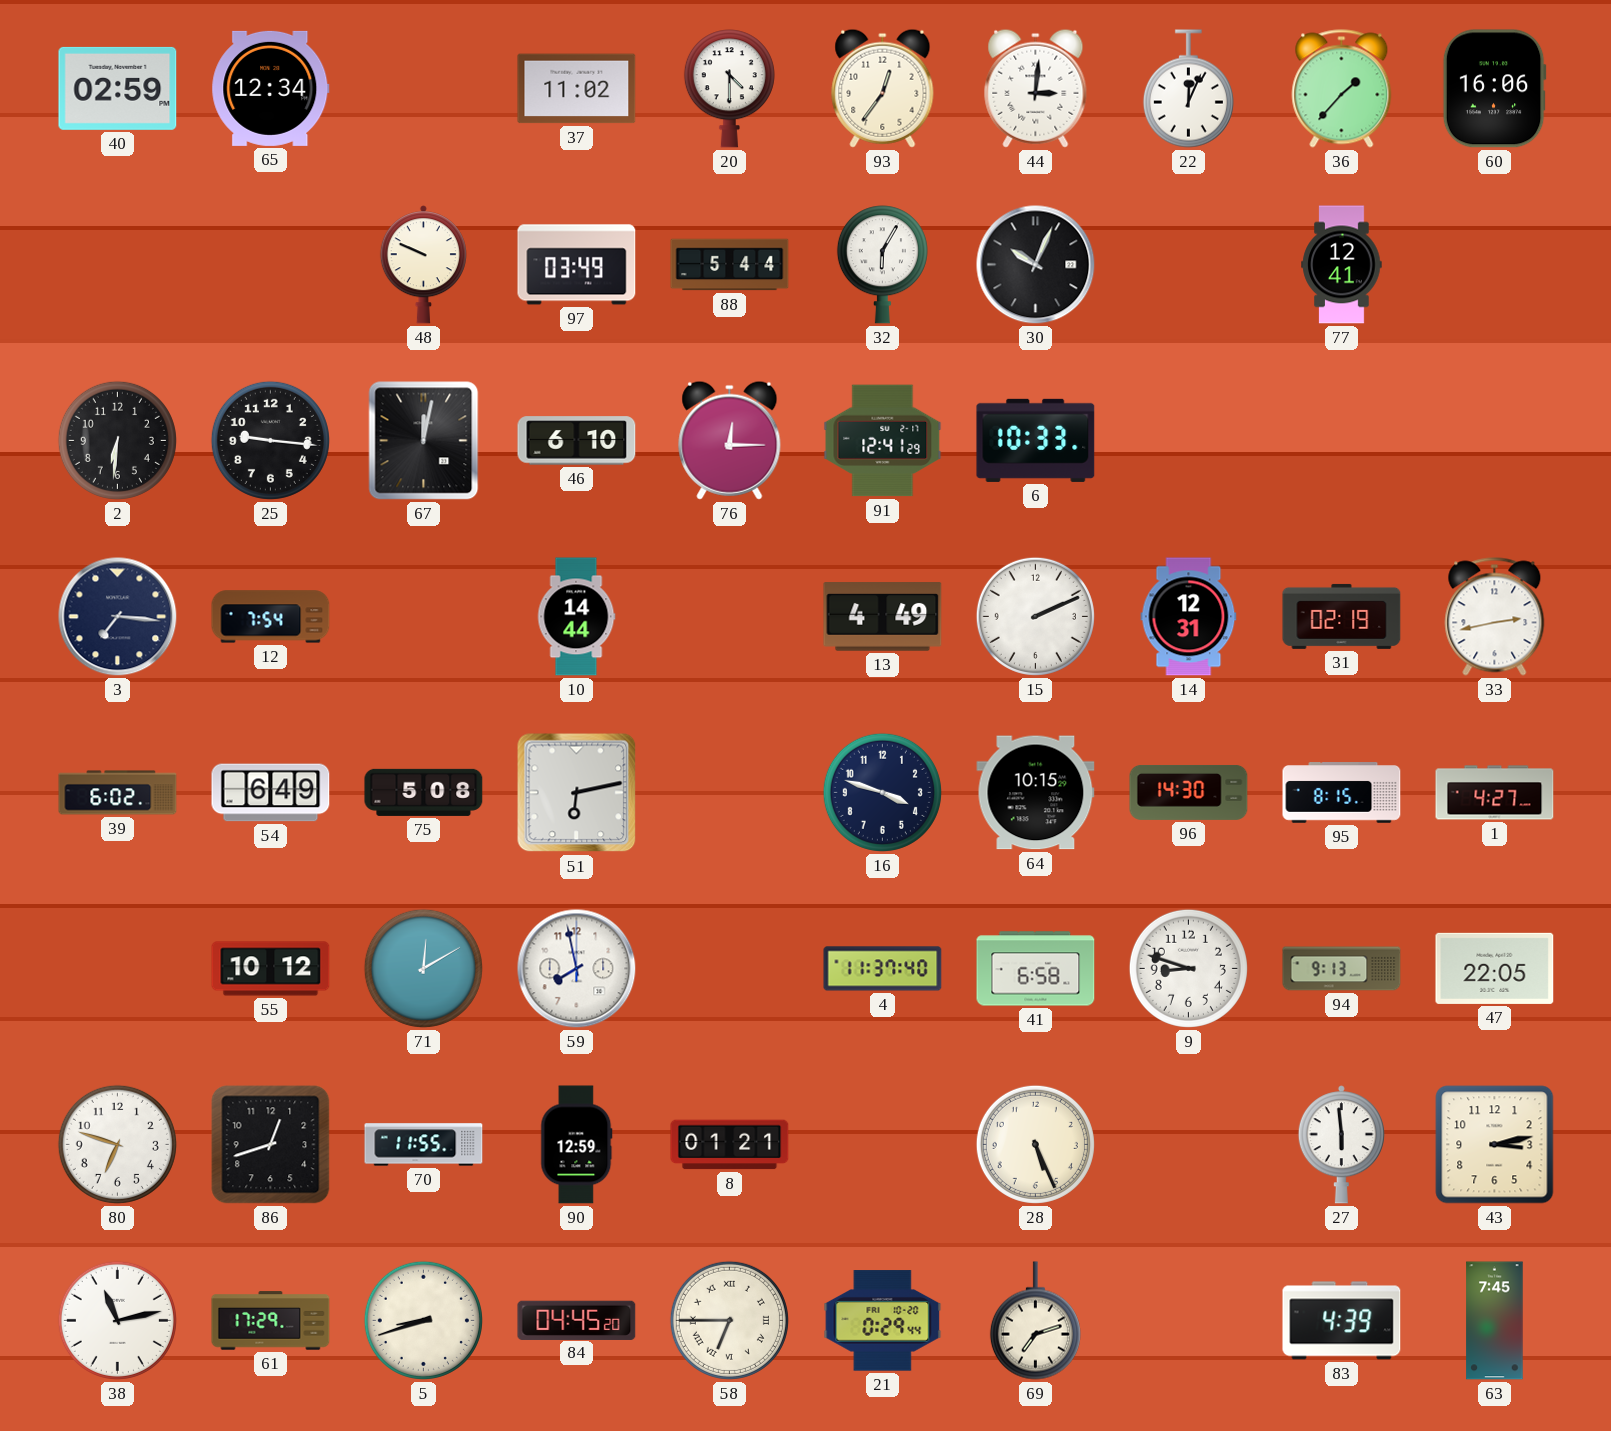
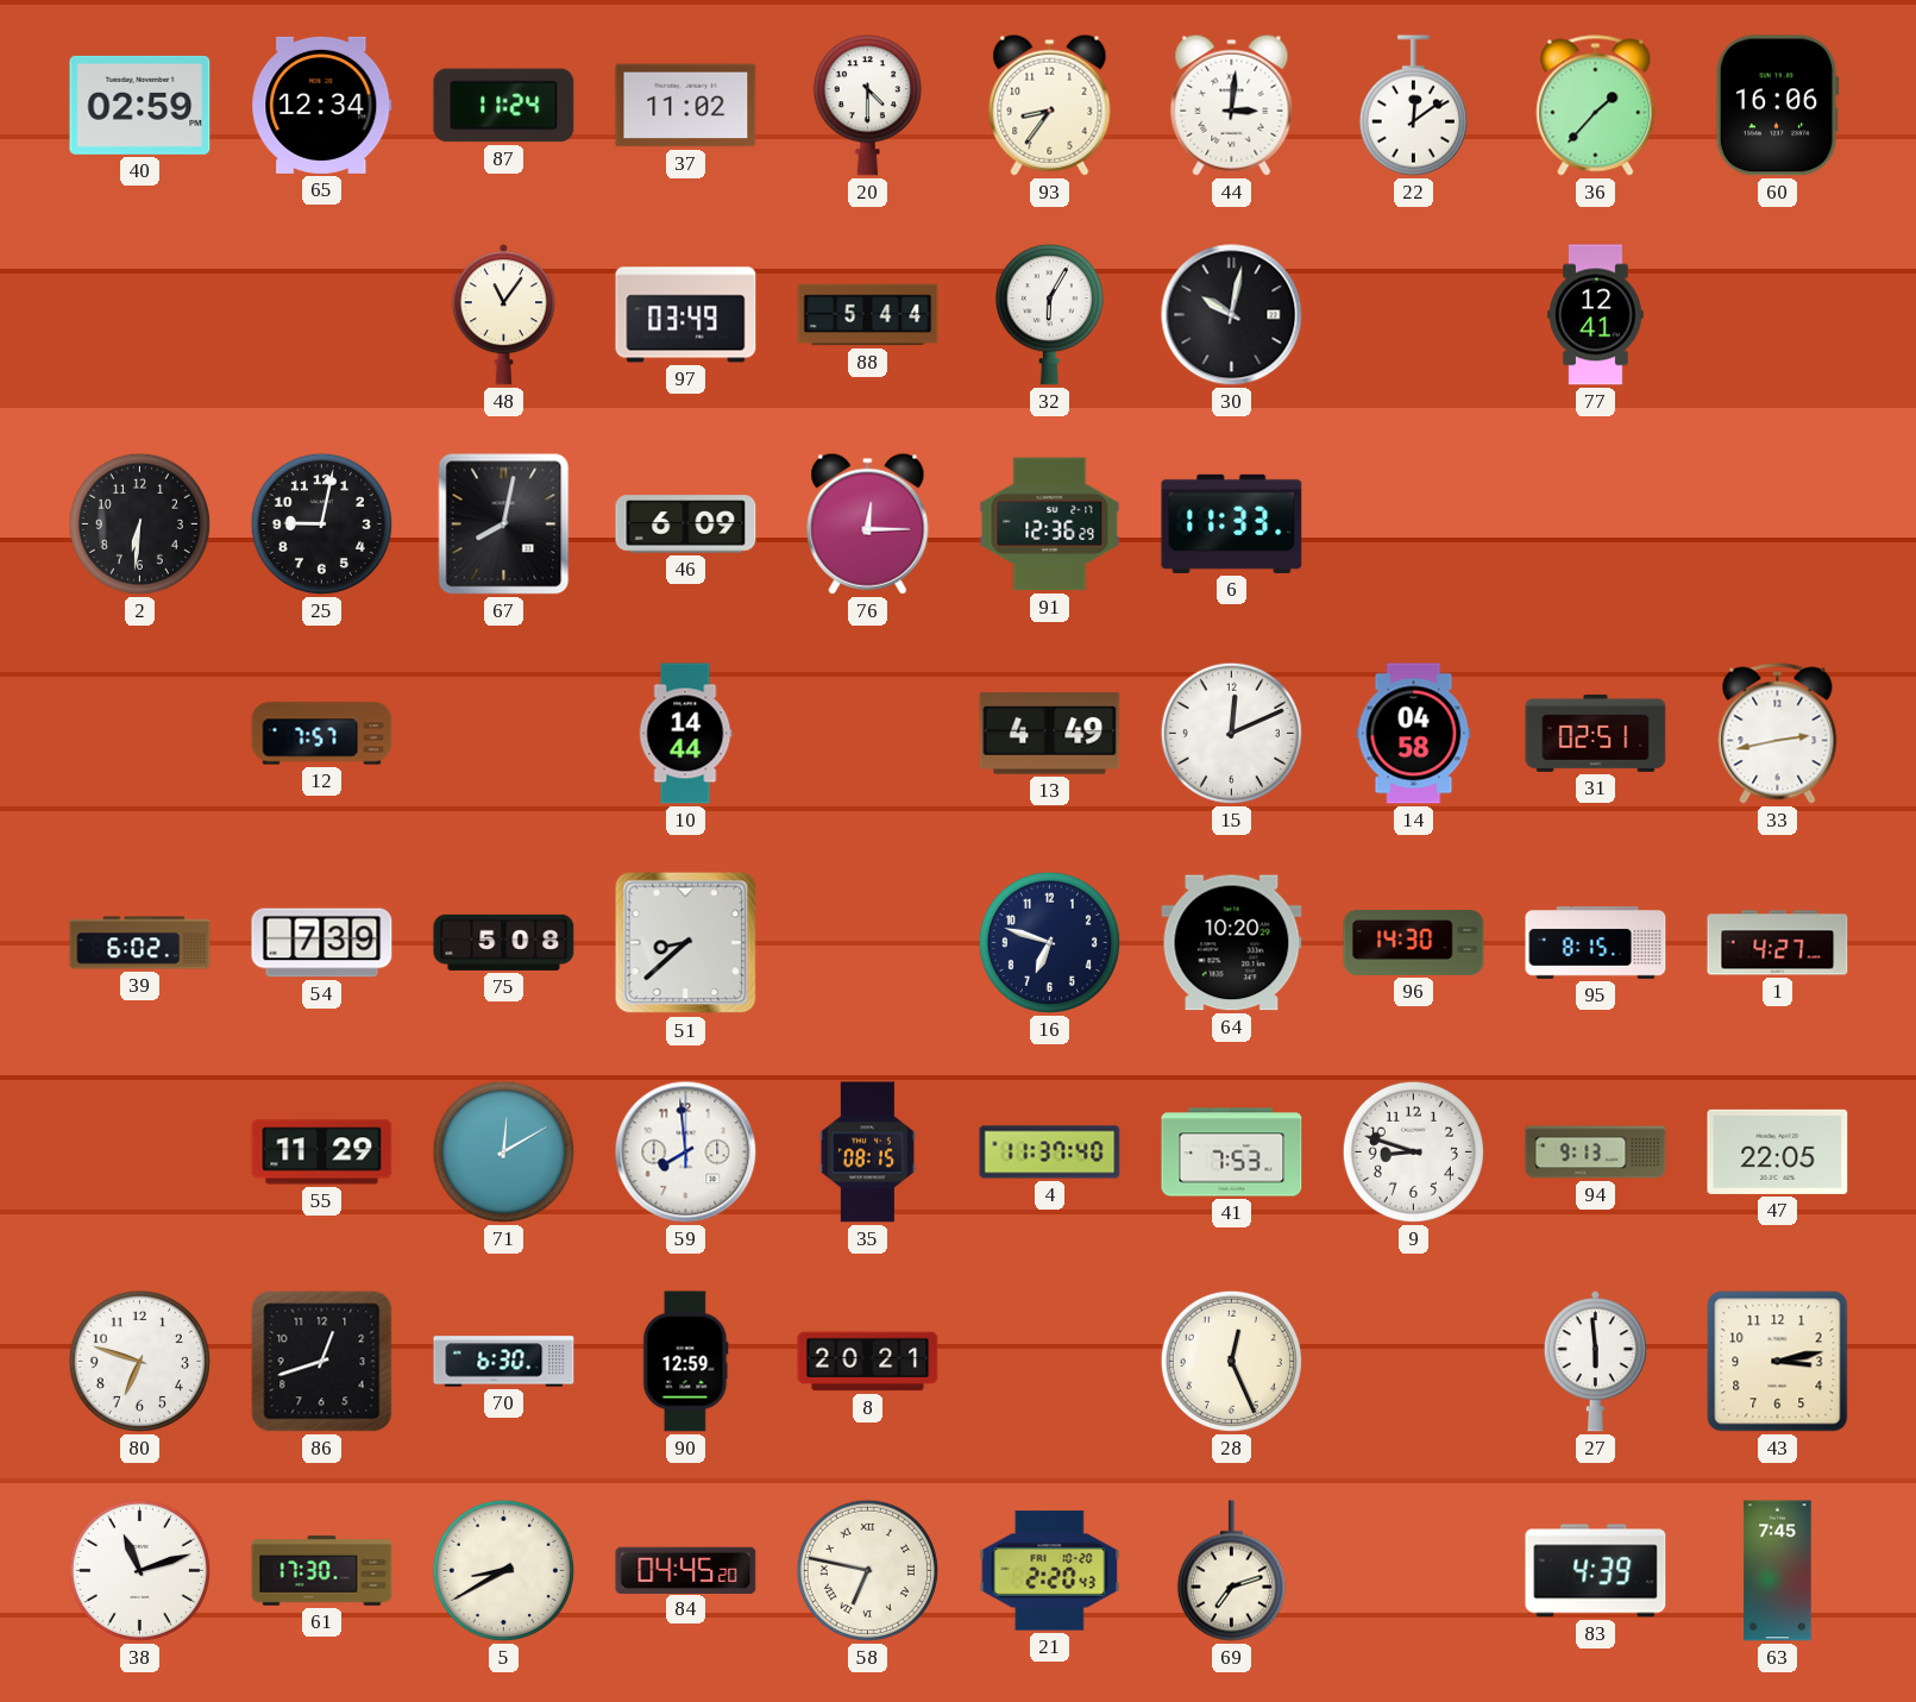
87: none -> 11:24 (504, 106)
93: 12:36 -> 8:36 (1050, 105)
22: 12:04 -> 12:09 (1413, 106)
48: 9:49 -> 11:06 (503, 315)
30: 10:04 -> 10:02 (1232, 315)
25: 9:16 -> 9:02 (321, 523)
67: 12:02 -> 8:02 (504, 525)
46: 6:10 -> 6:09 (686, 525)
91: 12:41 -> 12:36 (1050, 525)
6: 10:33 -> 11:33 (1232, 523)
3: 7:16 -> none (118, 617)
12: 7:54 -> 7:57 (322, 734)
15: 2:11 -> 12:11 (1231, 733)
14: 12:31 -> 04:58 (1414, 734)
31: 02:19 -> 02:51 (1596, 733)
54: 6:49 -> 7:39 (322, 943)
51: 6:13 -> 8:38 (686, 943)
16: 3:48 -> 6:48 (1049, 942)
64: 10:15 -> 10:20 (1232, 943)
55: 10:12 -> 11:29 (322, 1153)
59: 7:58 -> 7:59 (686, 1153)
35: none -> 08:15 (867, 1153)
41: 6:58 -> 7:53 (1232, 1153)
70: 11:55 -> 6:30 (504, 1362)
8: 01:21 -> 20:21 (868, 1362)
28: 5:26 -> 12:26 (1231, 1361)
38: 11:13 -> 11:12 (139, 1570)
61: 17:29 -> 17:30 (322, 1571)
5: 8:42 -> 8:40 (503, 1570)
58: 6:45 -> 6:47 (867, 1570)
21: 0:29 -> 2:20 (1050, 1571)
